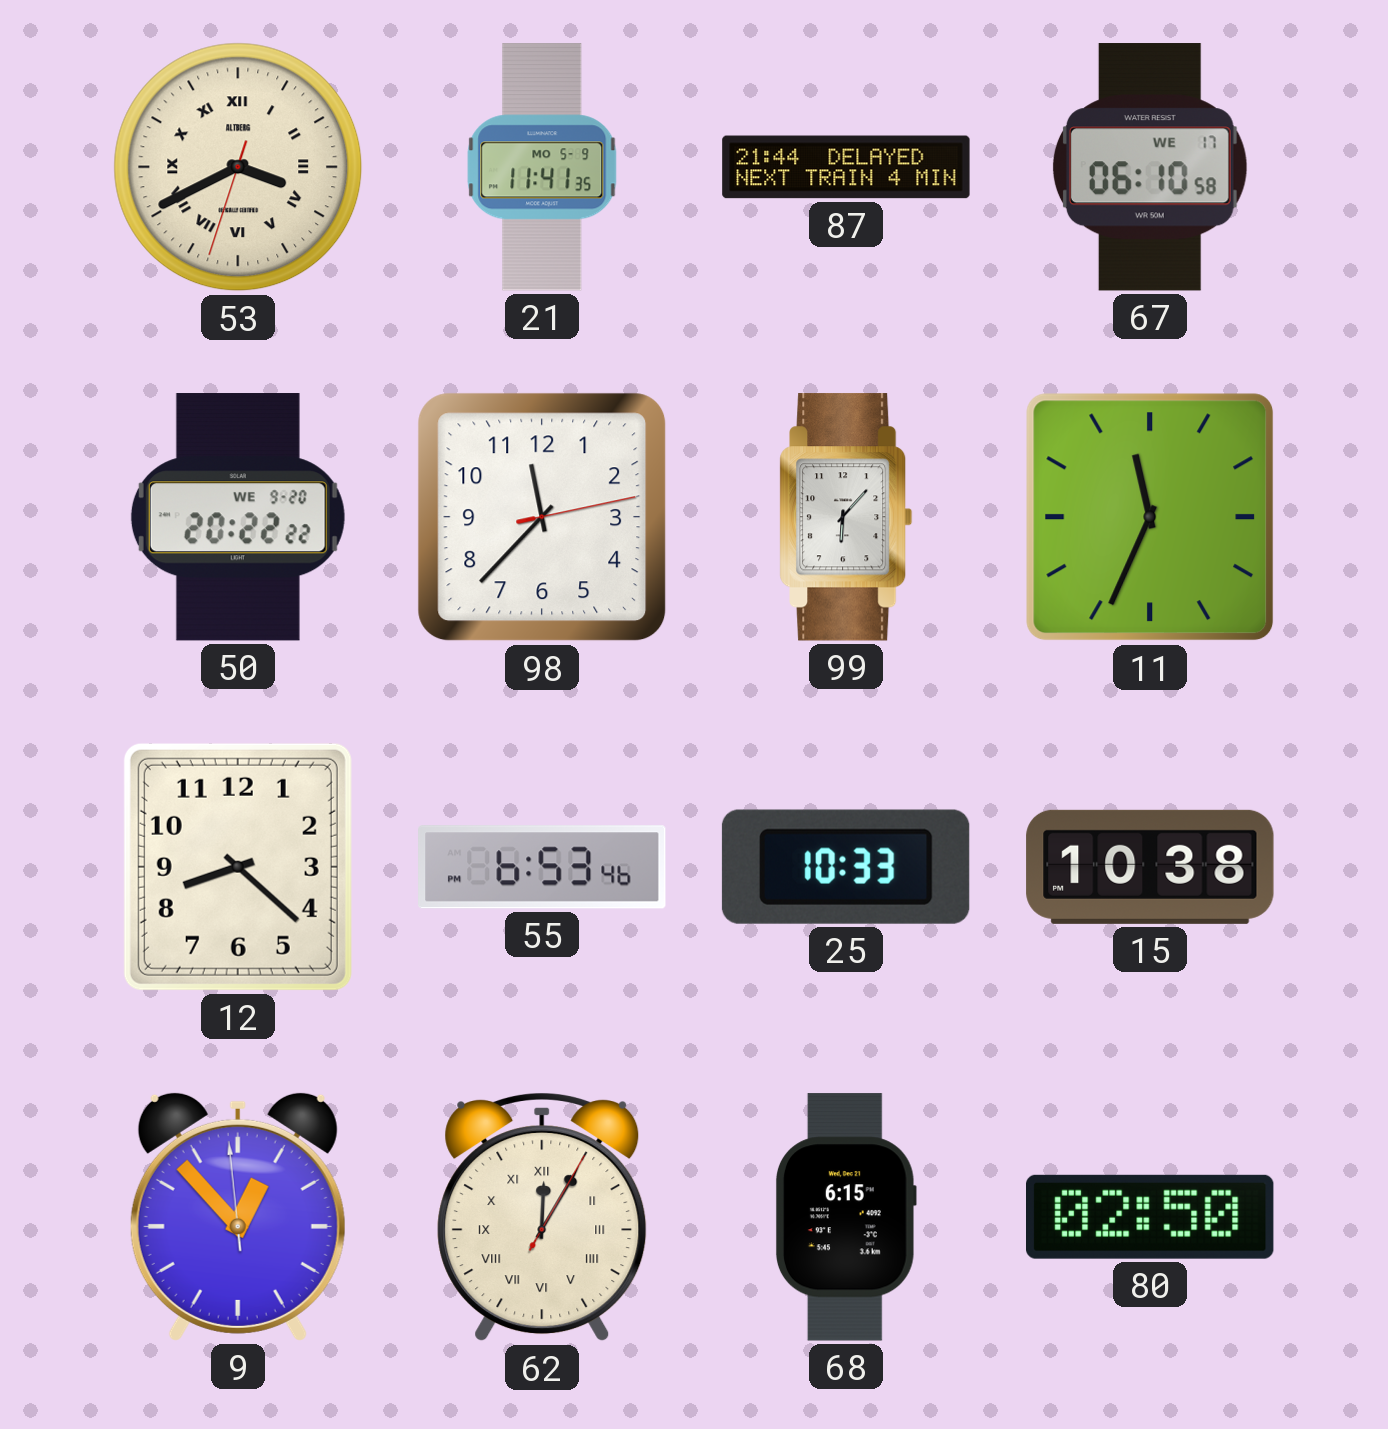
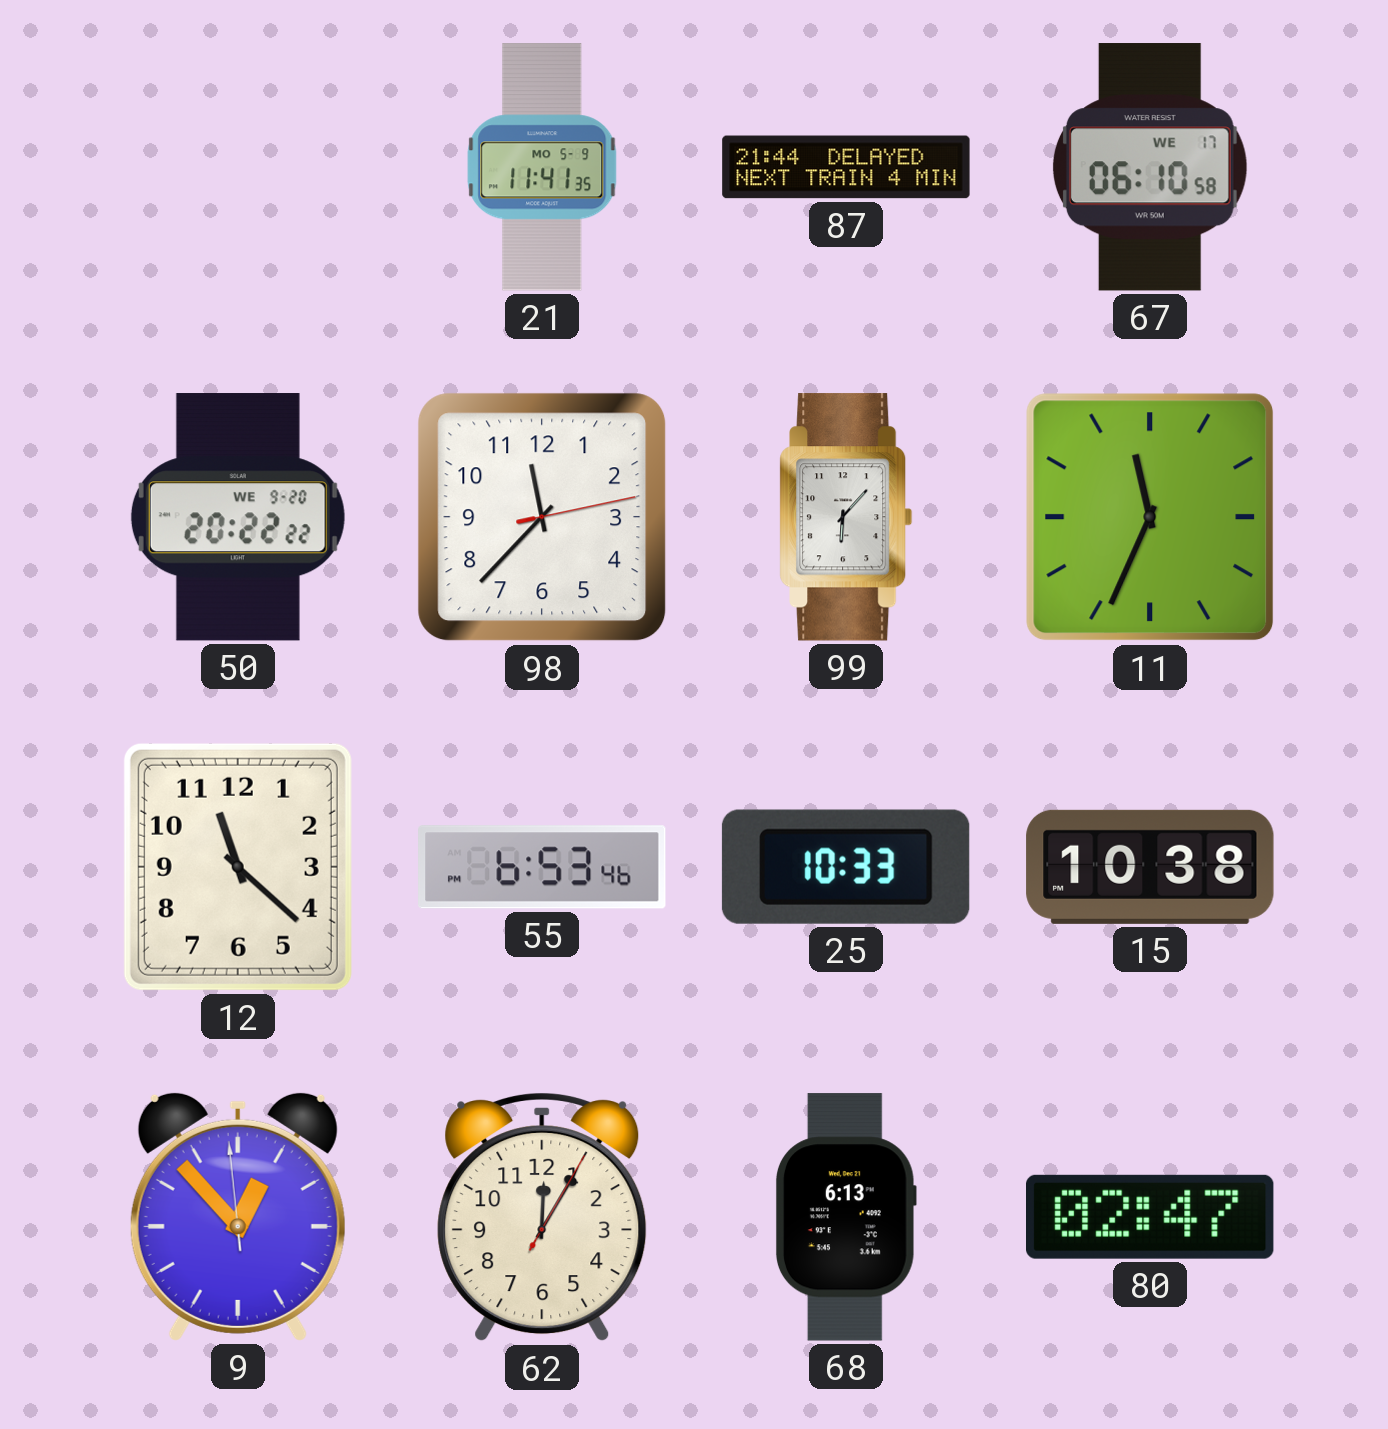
53: 3:40 -> none (238, 167)
12: 8:22 -> 11:22 (238, 867)
62 numerals: Roman -> Arabic (542, 1218)
68: 6:15 -> 6:13 (846, 1217)
80: 02:50 -> 02:47 (1151, 1217)
